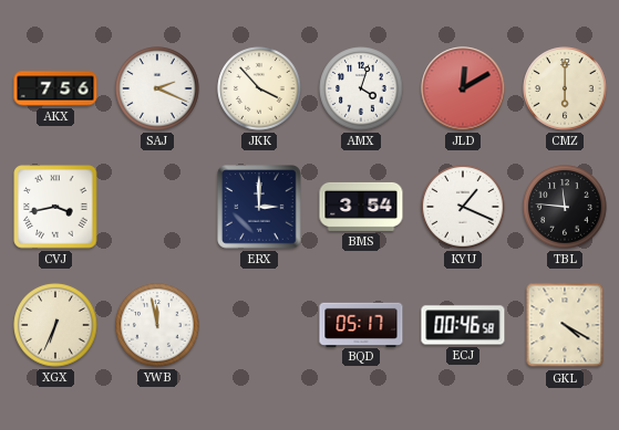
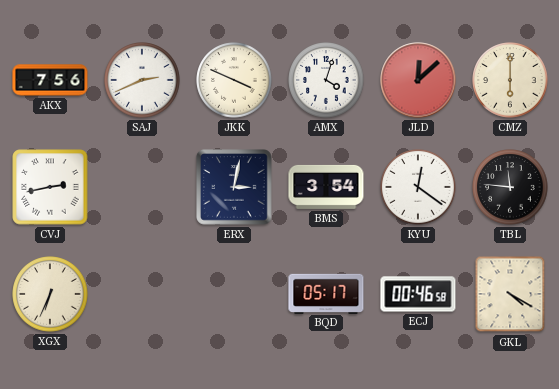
SAJ: 2:19 -> 2:41 (142, 80)
JKK: 3:53 -> 3:49 (234, 80)
JLD: 12:10 -> 12:08 (418, 80)
CVJ: 3:43 -> 2:43 (50, 187)
ERX: 3:00 -> 3:02 (234, 187)
KYU: 1:19 -> 12:21 (418, 187)
YWB: 11:58 -> none (157, 325)
